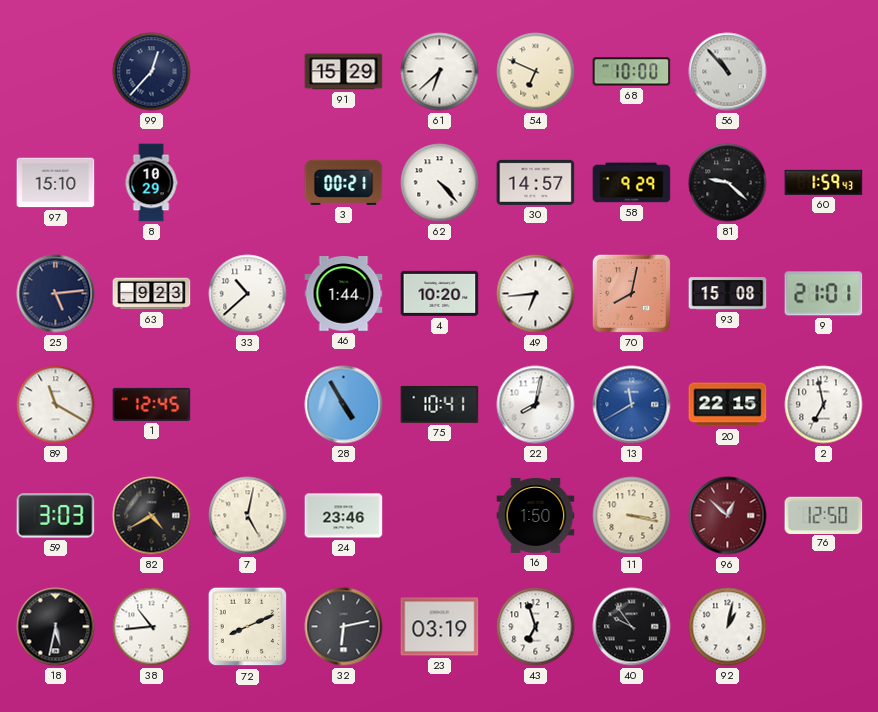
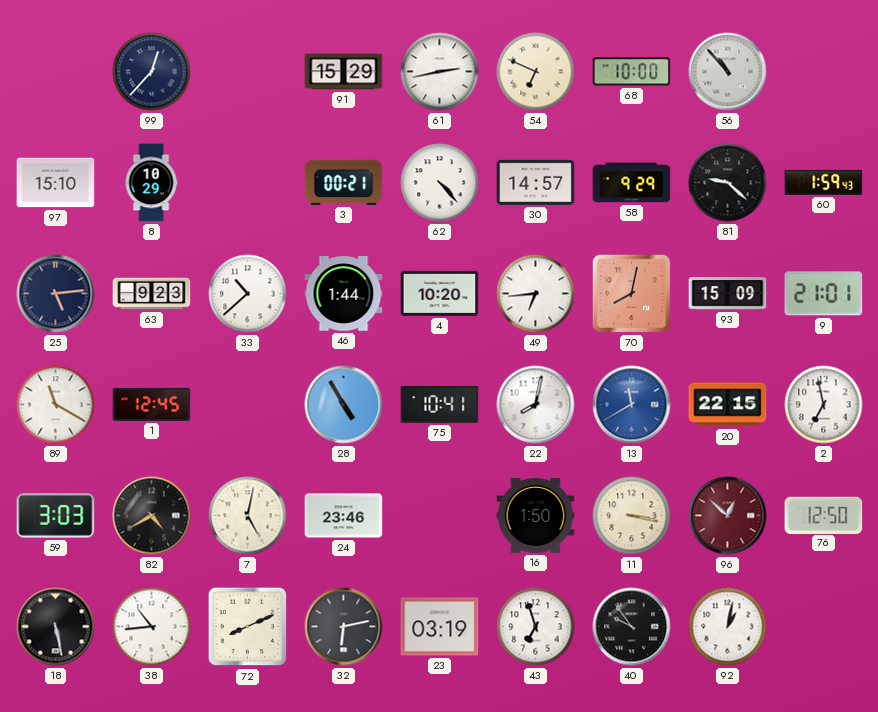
61: 6:38 -> 2:43 (440, 72)
93: 15:08 -> 15:09 (728, 294)
18: 5:32 -> 5:28 (56, 627)
